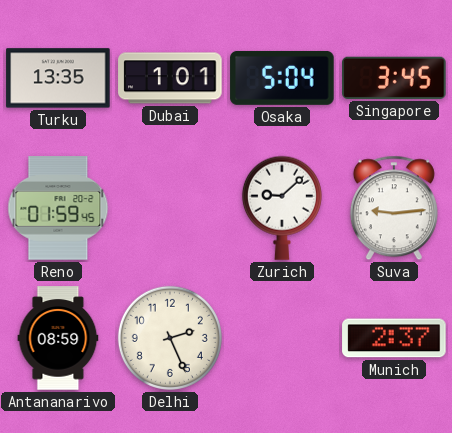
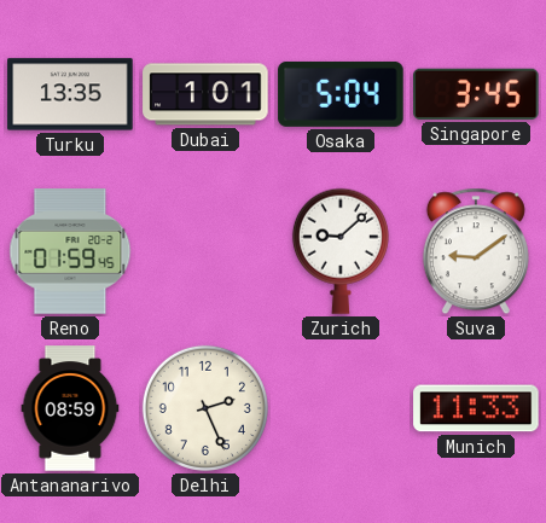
Suva: 9:14 -> 9:09 (476, 251)
Munich: 2:37 -> 11:33 (476, 408)
